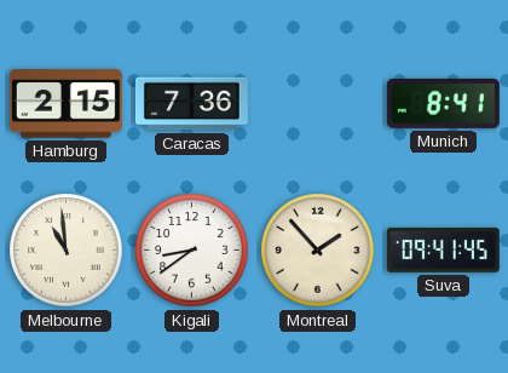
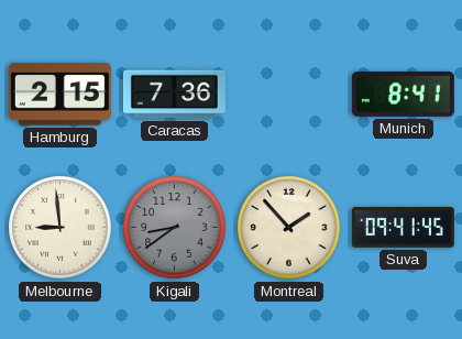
Melbourne: 10:59 -> 8:59 (61, 228)
Kigali dial: white -> grey (175, 228)
